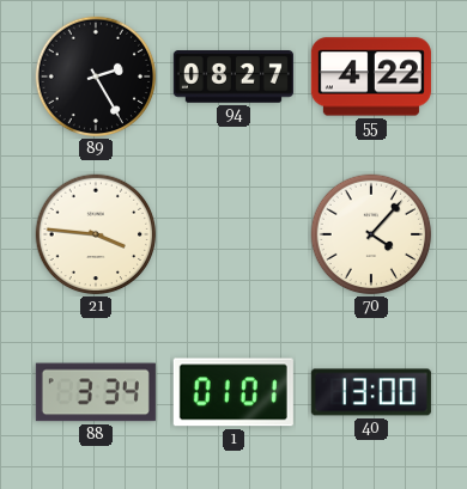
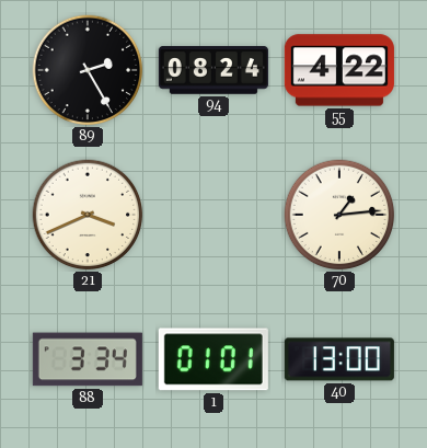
94: 08:27 -> 08:24 (214, 70)
21: 3:46 -> 3:41 (88, 215)
70: 4:07 -> 1:14 (339, 215)
